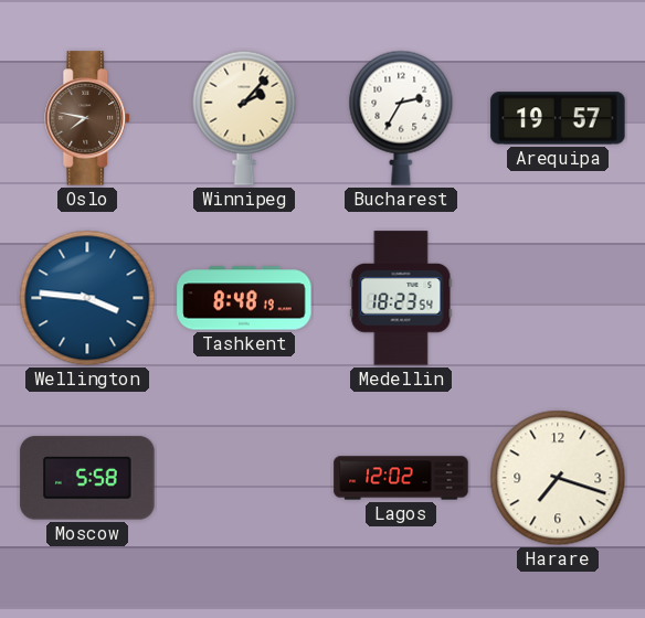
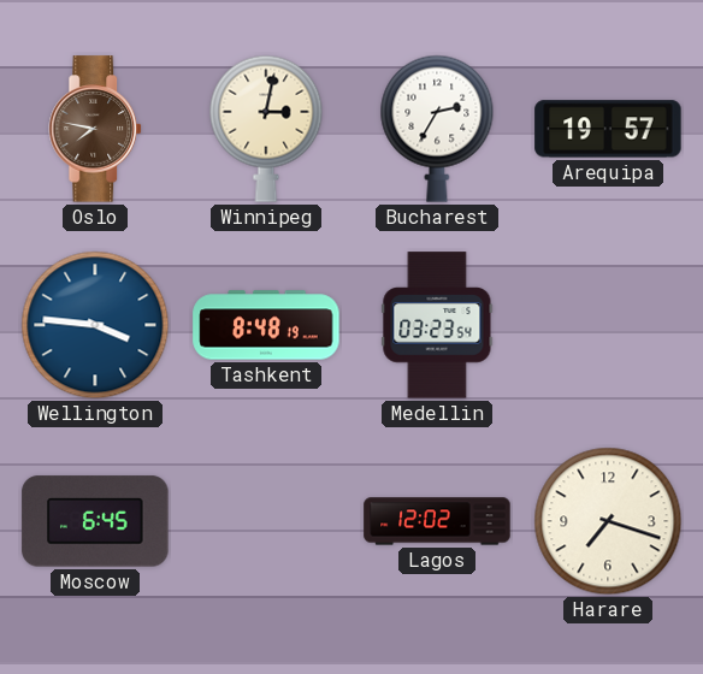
Winnipeg: 2:07 -> 3:02 (266, 129)
Medellin: 18:23 -> 03:23 (437, 325)
Moscow: 5:58 -> 6:45 (95, 521)
